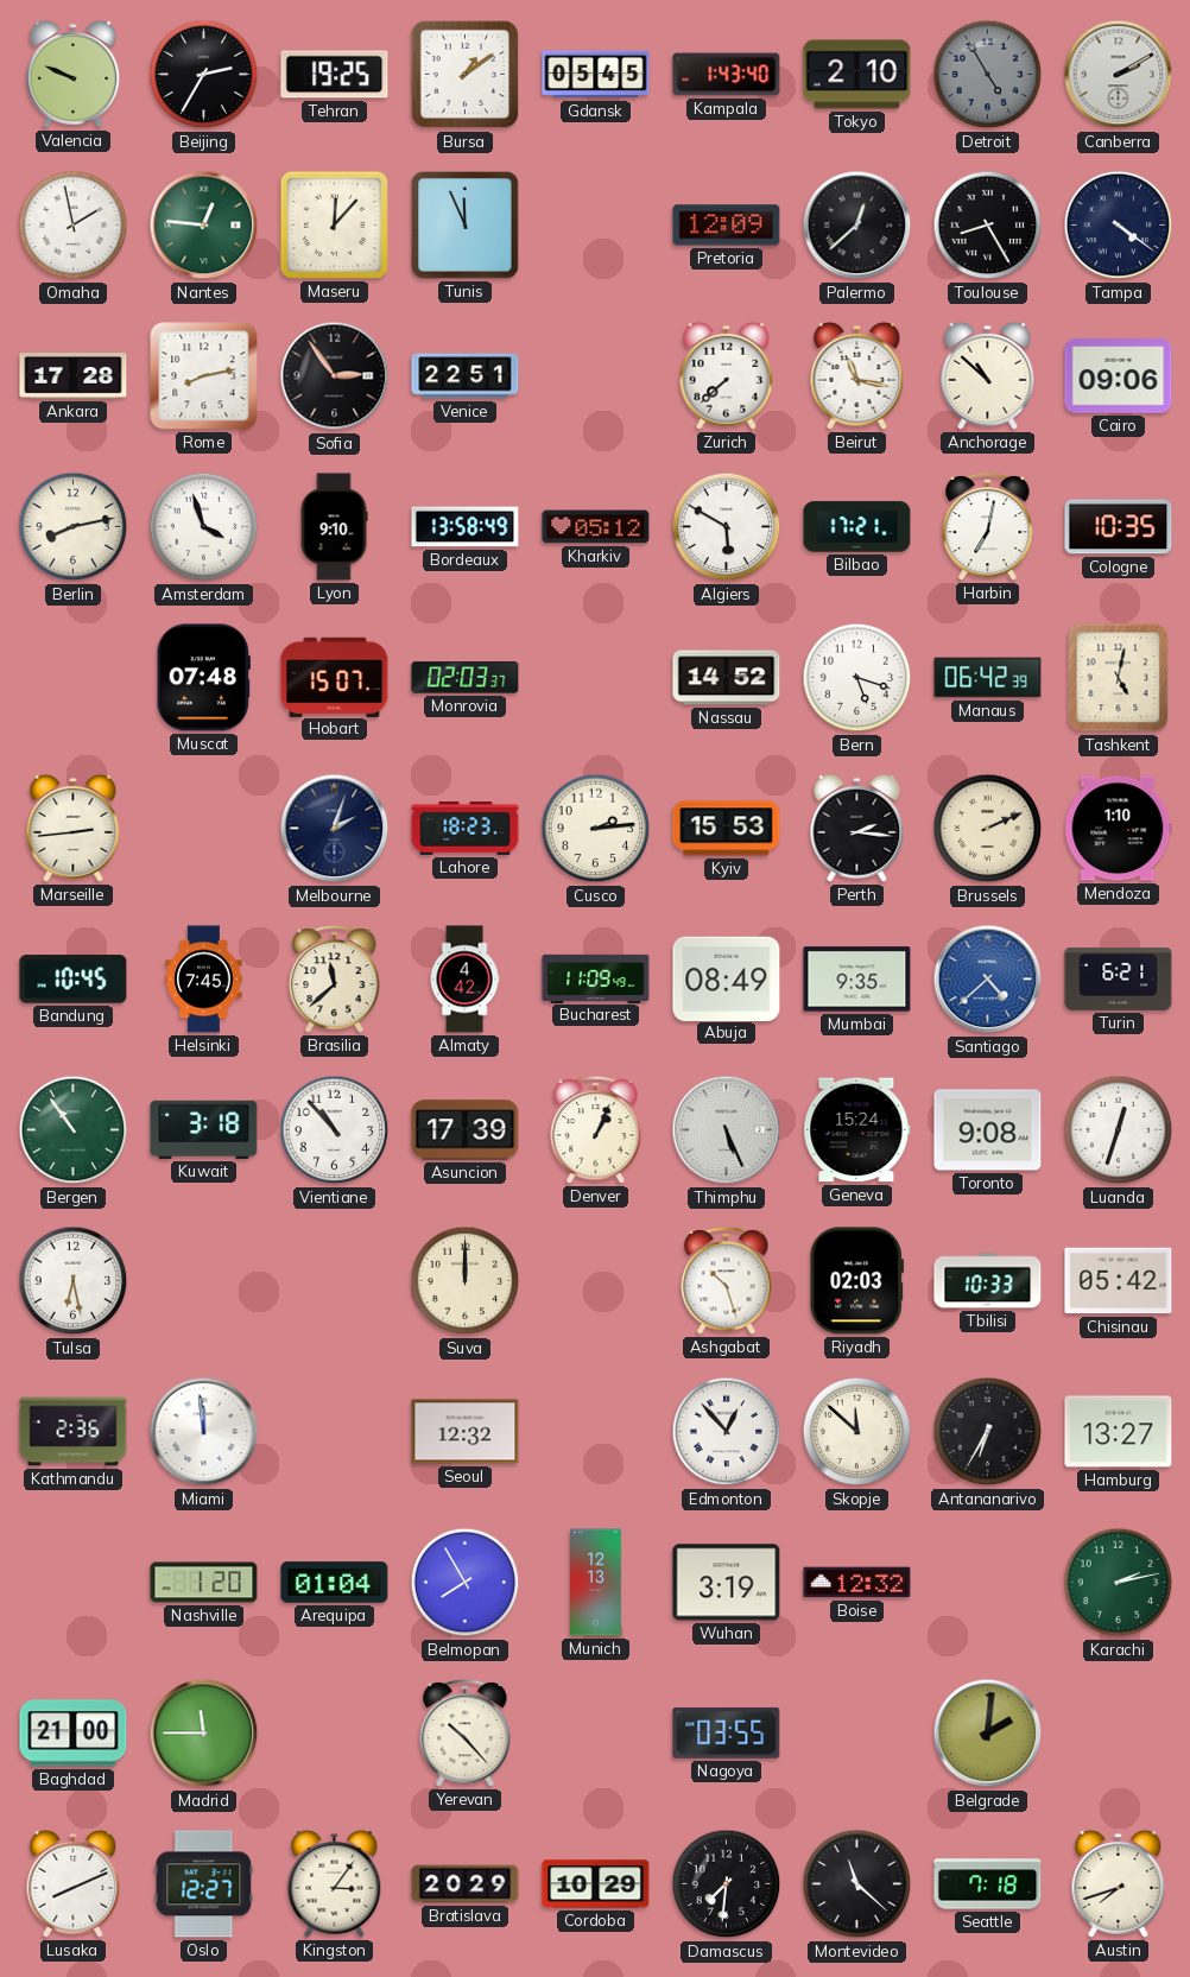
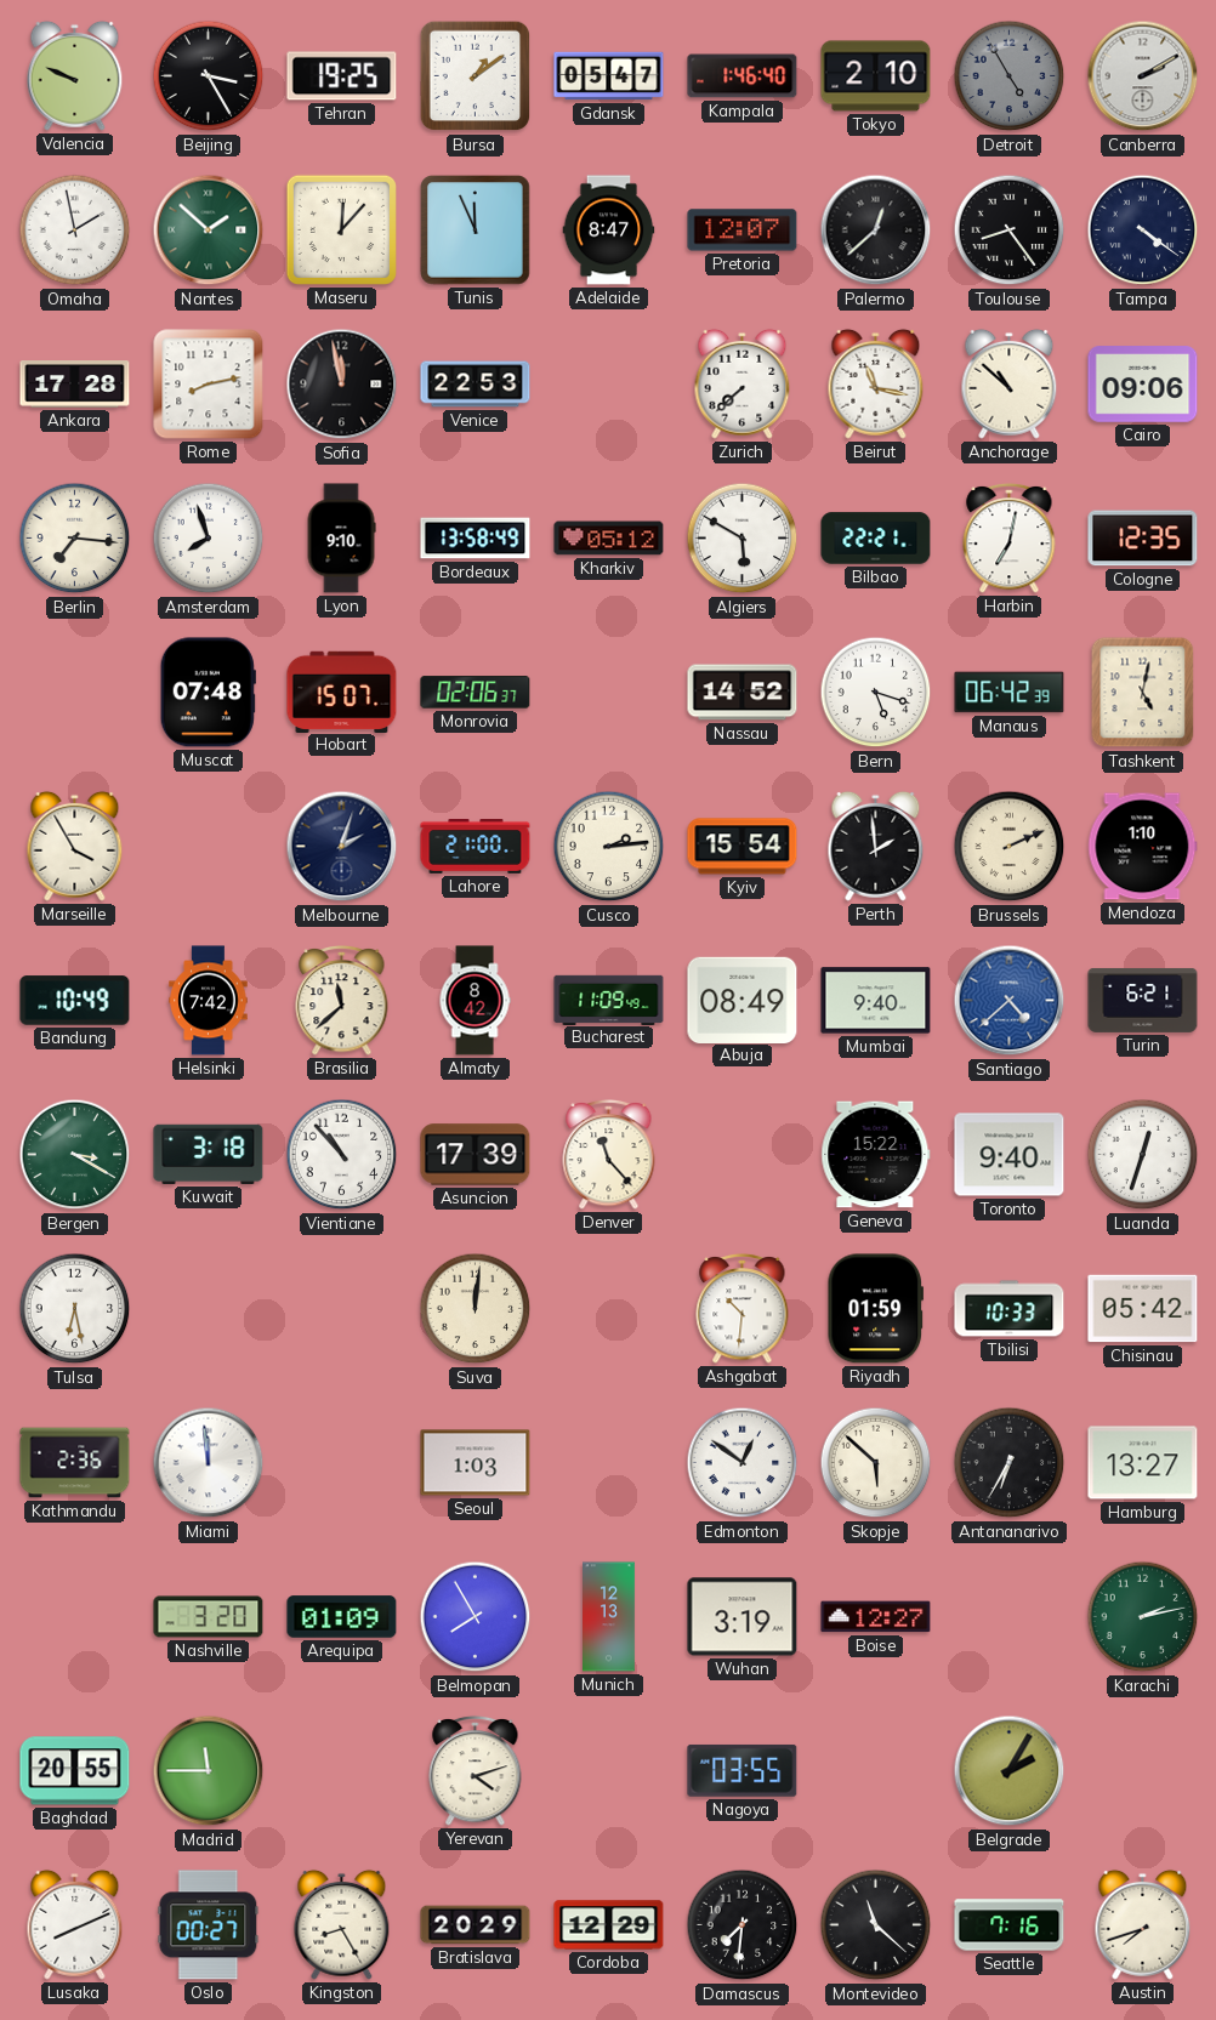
Beijing: 2:35 -> 3:25 (209, 76)
Gdansk: 05:45 -> 05:47 (609, 76)
Kampala: 1:43 -> 1:46 (743, 76)
Nantes: 12:46 -> 1:52 (209, 231)
Adelaide: none -> 8:47 (609, 231)
Pretoria: 12:09 -> 12:07 (743, 231)
Toulouse: 8:25 -> 8:24 (1010, 231)
Sofia: 2:54 -> 11:58 (342, 385)
Venice: 22:51 -> 22:53 (476, 385)
Berlin: 8:13 -> 7:16 (75, 539)
Amsterdam: 3:57 -> 7:57 (209, 539)
Bilbao: 17:21 -> 22:21 (876, 539)
Cologne: 10:35 -> 12:35 (1143, 539)
Monrovia: 02:03 -> 02:06 (476, 693)
Marseille: 2:44 -> 3:55 (75, 846)
Lahore: 18:23 -> 21:00 (476, 847)
Kyiv: 15:53 -> 15:54 (743, 847)
Perth: 2:16 -> 1:59 (876, 846)
Bandung: 10:45 -> 10:49 (75, 1001)
Helsinki: 7:45 -> 7:42 (209, 1001)
Almaty: 4:42 -> 8:42 (475, 1001)
Mumbai: 9:35 -> 9:40 (876, 1001)
Bergen: 10:54 -> 3:20 (75, 1155)
Denver: 1:04 -> 11:23 (609, 1154)
Thimphu: 5:26 -> none (727, 1130)
Geneva: 15:24 -> 15:22 (876, 1155)
Toronto: 9:08 -> 9:40 (1010, 1155)
Suva: 12:00 -> 12:01 (476, 1309)
Ashgabat: 10:27 -> 10:31 (743, 1308)
Riyadh: 02:03 -> 01:59 (875, 1309)
Seoul: 12:32 -> 1:03 (476, 1463)
Edmonton: 12:53 -> 12:51 (743, 1463)
Skopje: 11:52 -> 5:52 (876, 1463)
Nashville: 1:20 -> 3:20 (209, 1617)
Arequipa: 01:04 -> 01:09 (342, 1617)
Boise: 12:32 -> 12:27 (876, 1617)
Baghdad: 21:00 -> 20:55 (75, 1771)
Yerevan: 10:23 -> 4:12 (476, 1770)
Belgrade: 2:01 -> 2:05 (1010, 1771)
Oslo: 12:27 -> 00:27 (209, 1925)
Kingston: 3:06 -> 8:25 (342, 1924)
Cordoba: 10:29 -> 12:29 (609, 1925)
Seattle: 7:18 -> 7:16 (1010, 1925)
